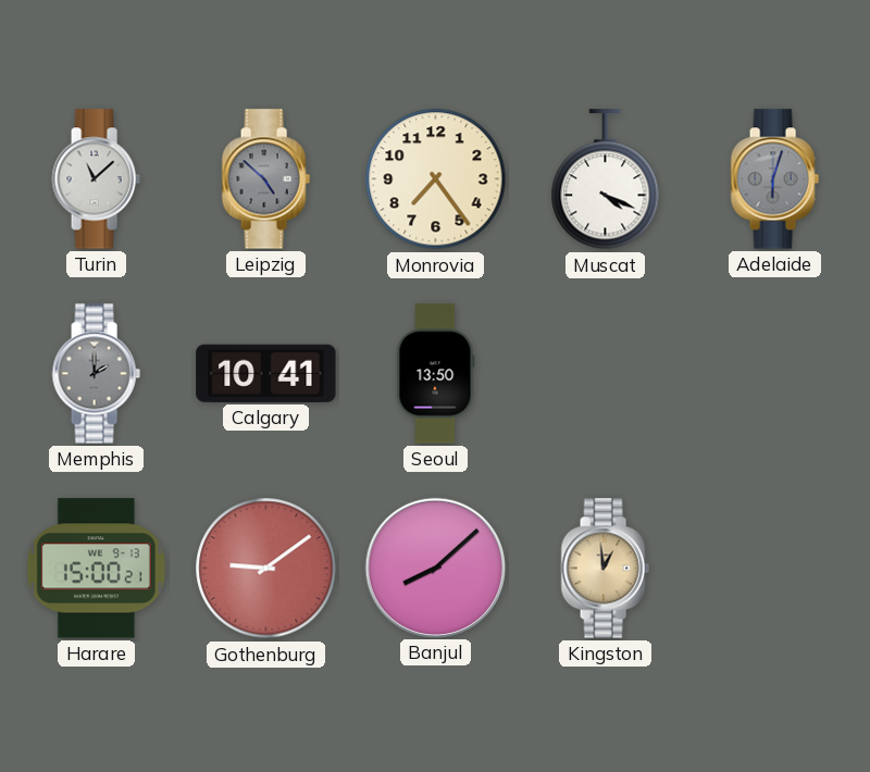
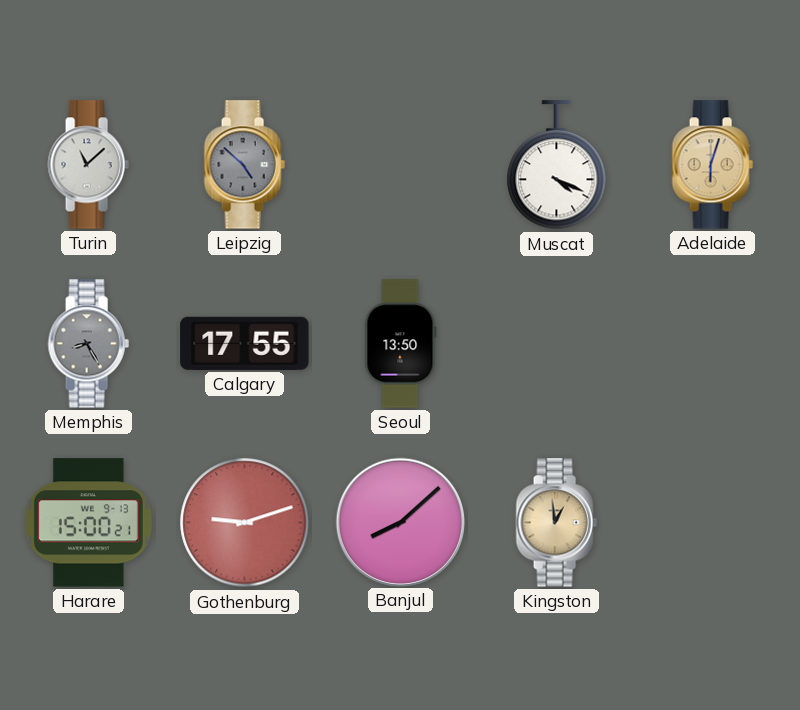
Monrovia: 7:24 -> none (436, 179)
Adelaide dial: grey -> champagne (712, 165)
Memphis: 2:00 -> 8:25 (88, 344)
Calgary: 10:41 -> 17:55 (245, 343)
Gothenburg: 9:09 -> 9:12 (245, 523)
